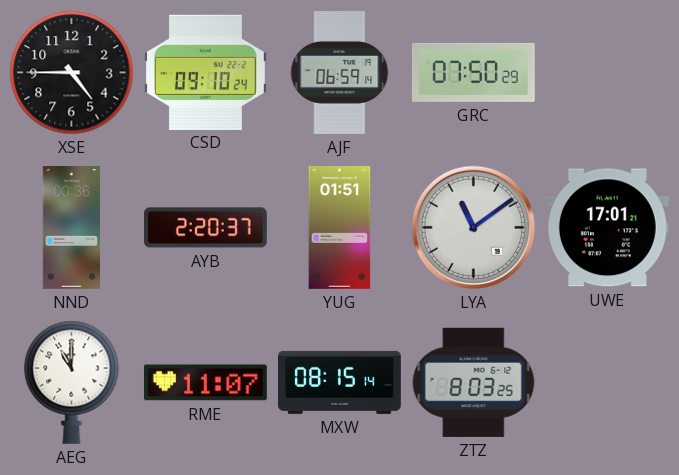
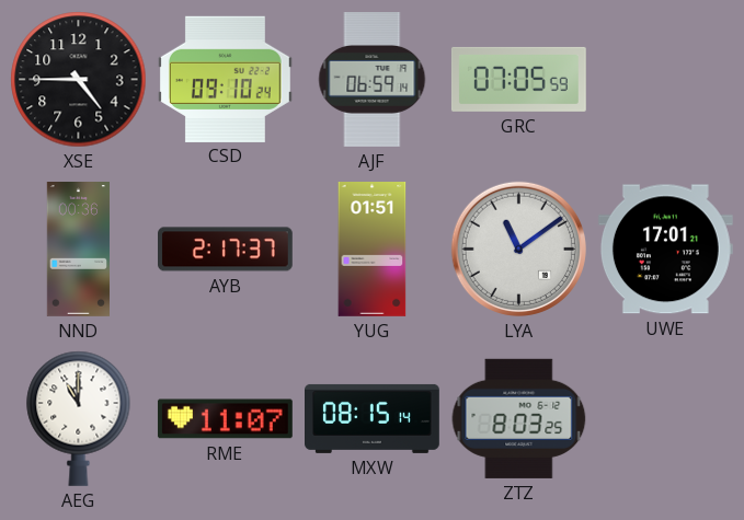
GRC: 07:50 -> 07:05 (518, 79)
AYB: 2:20 -> 2:17 (226, 250)
